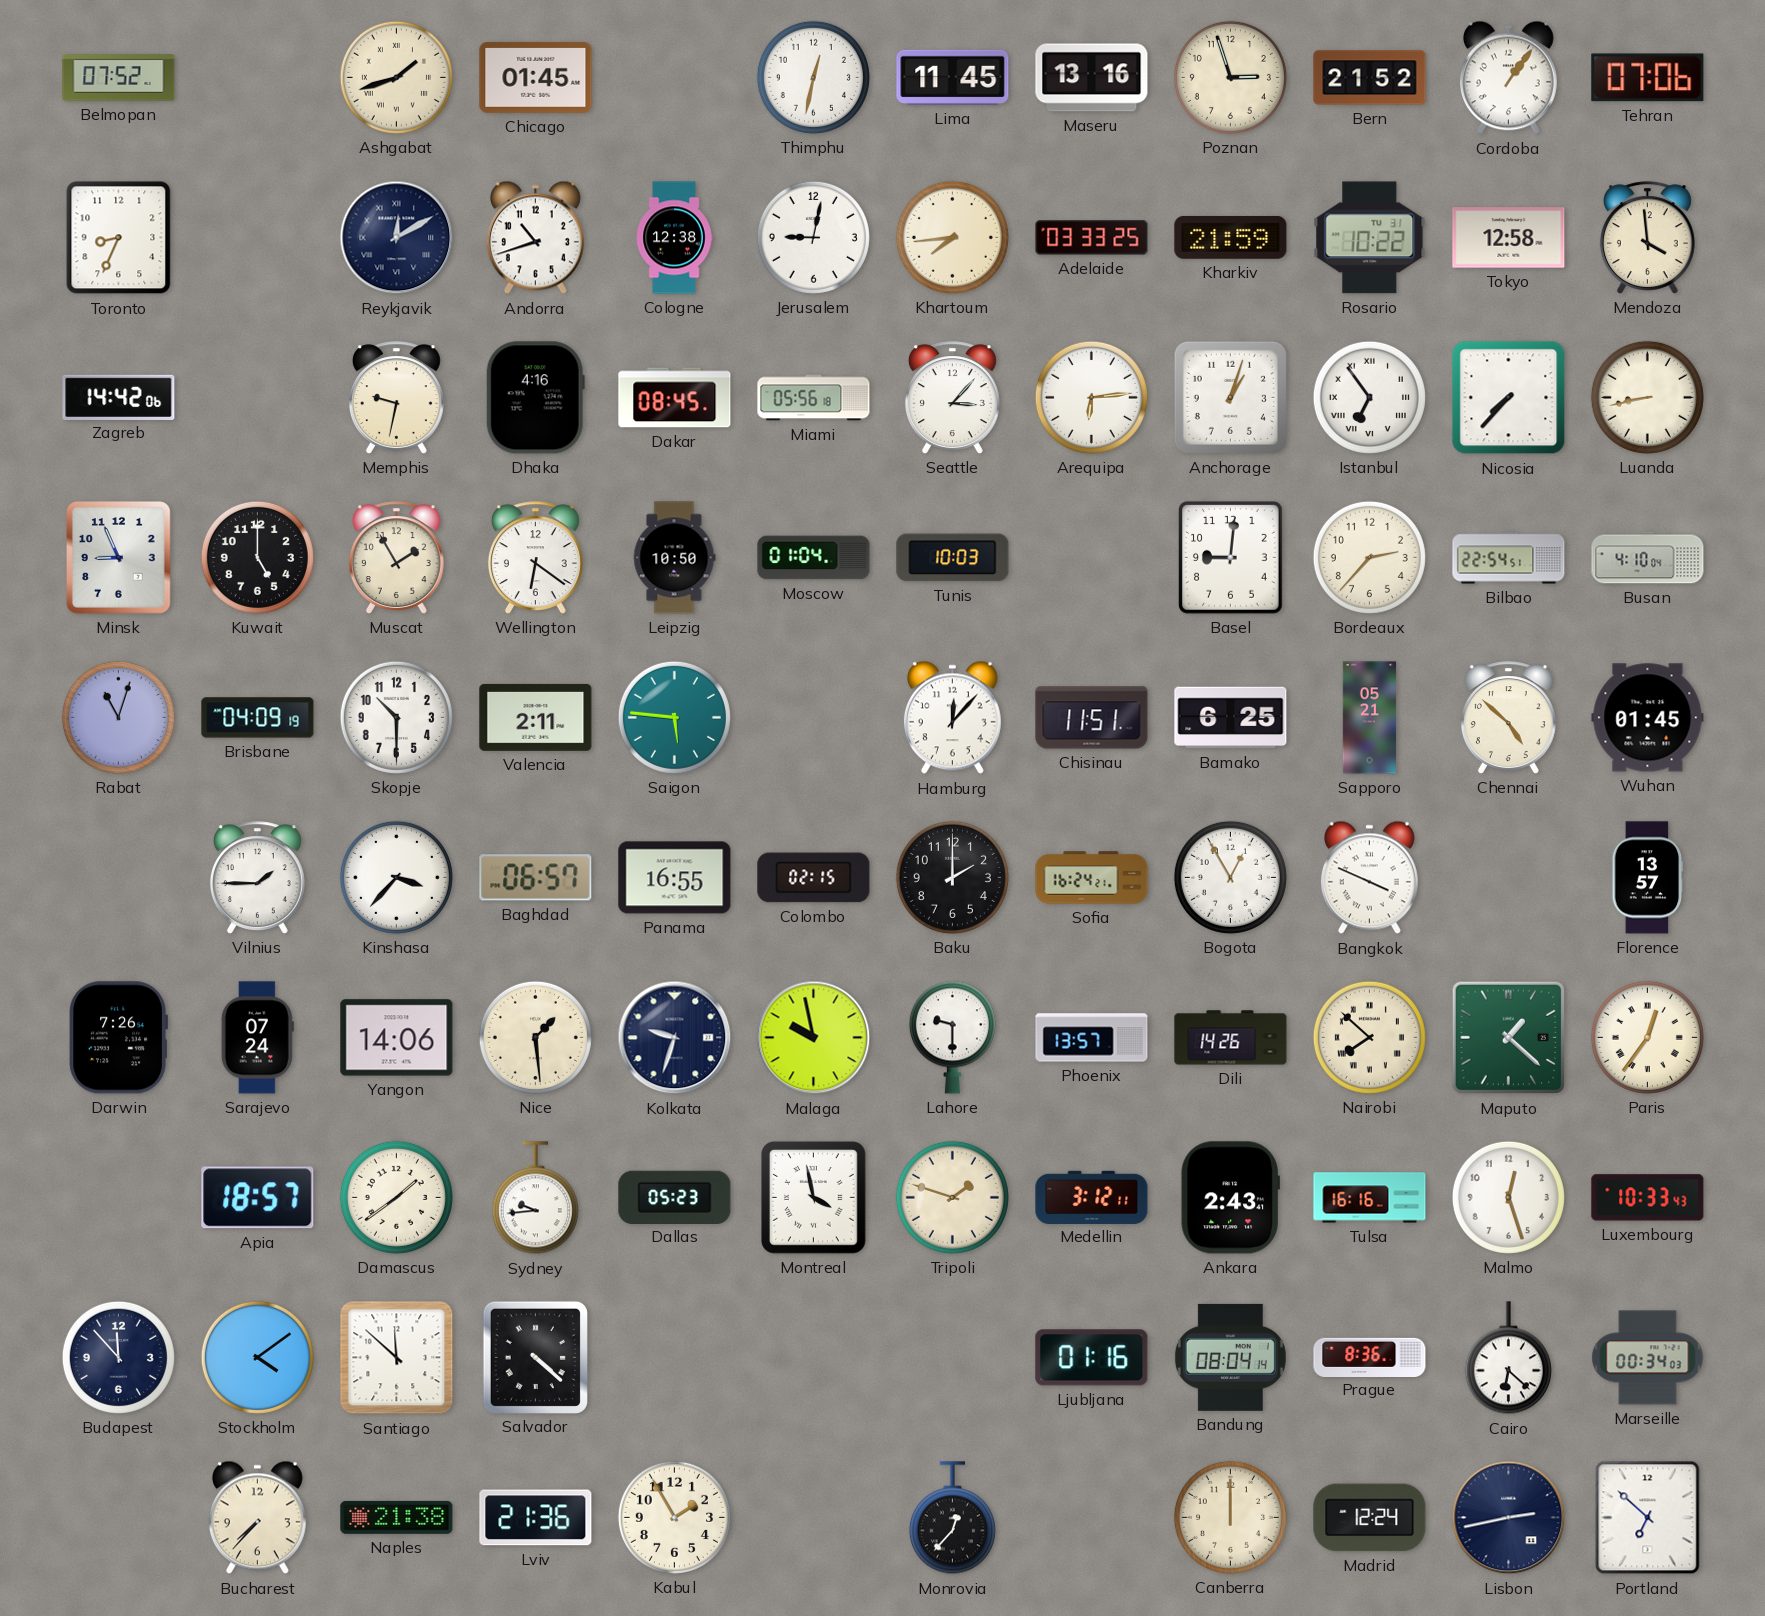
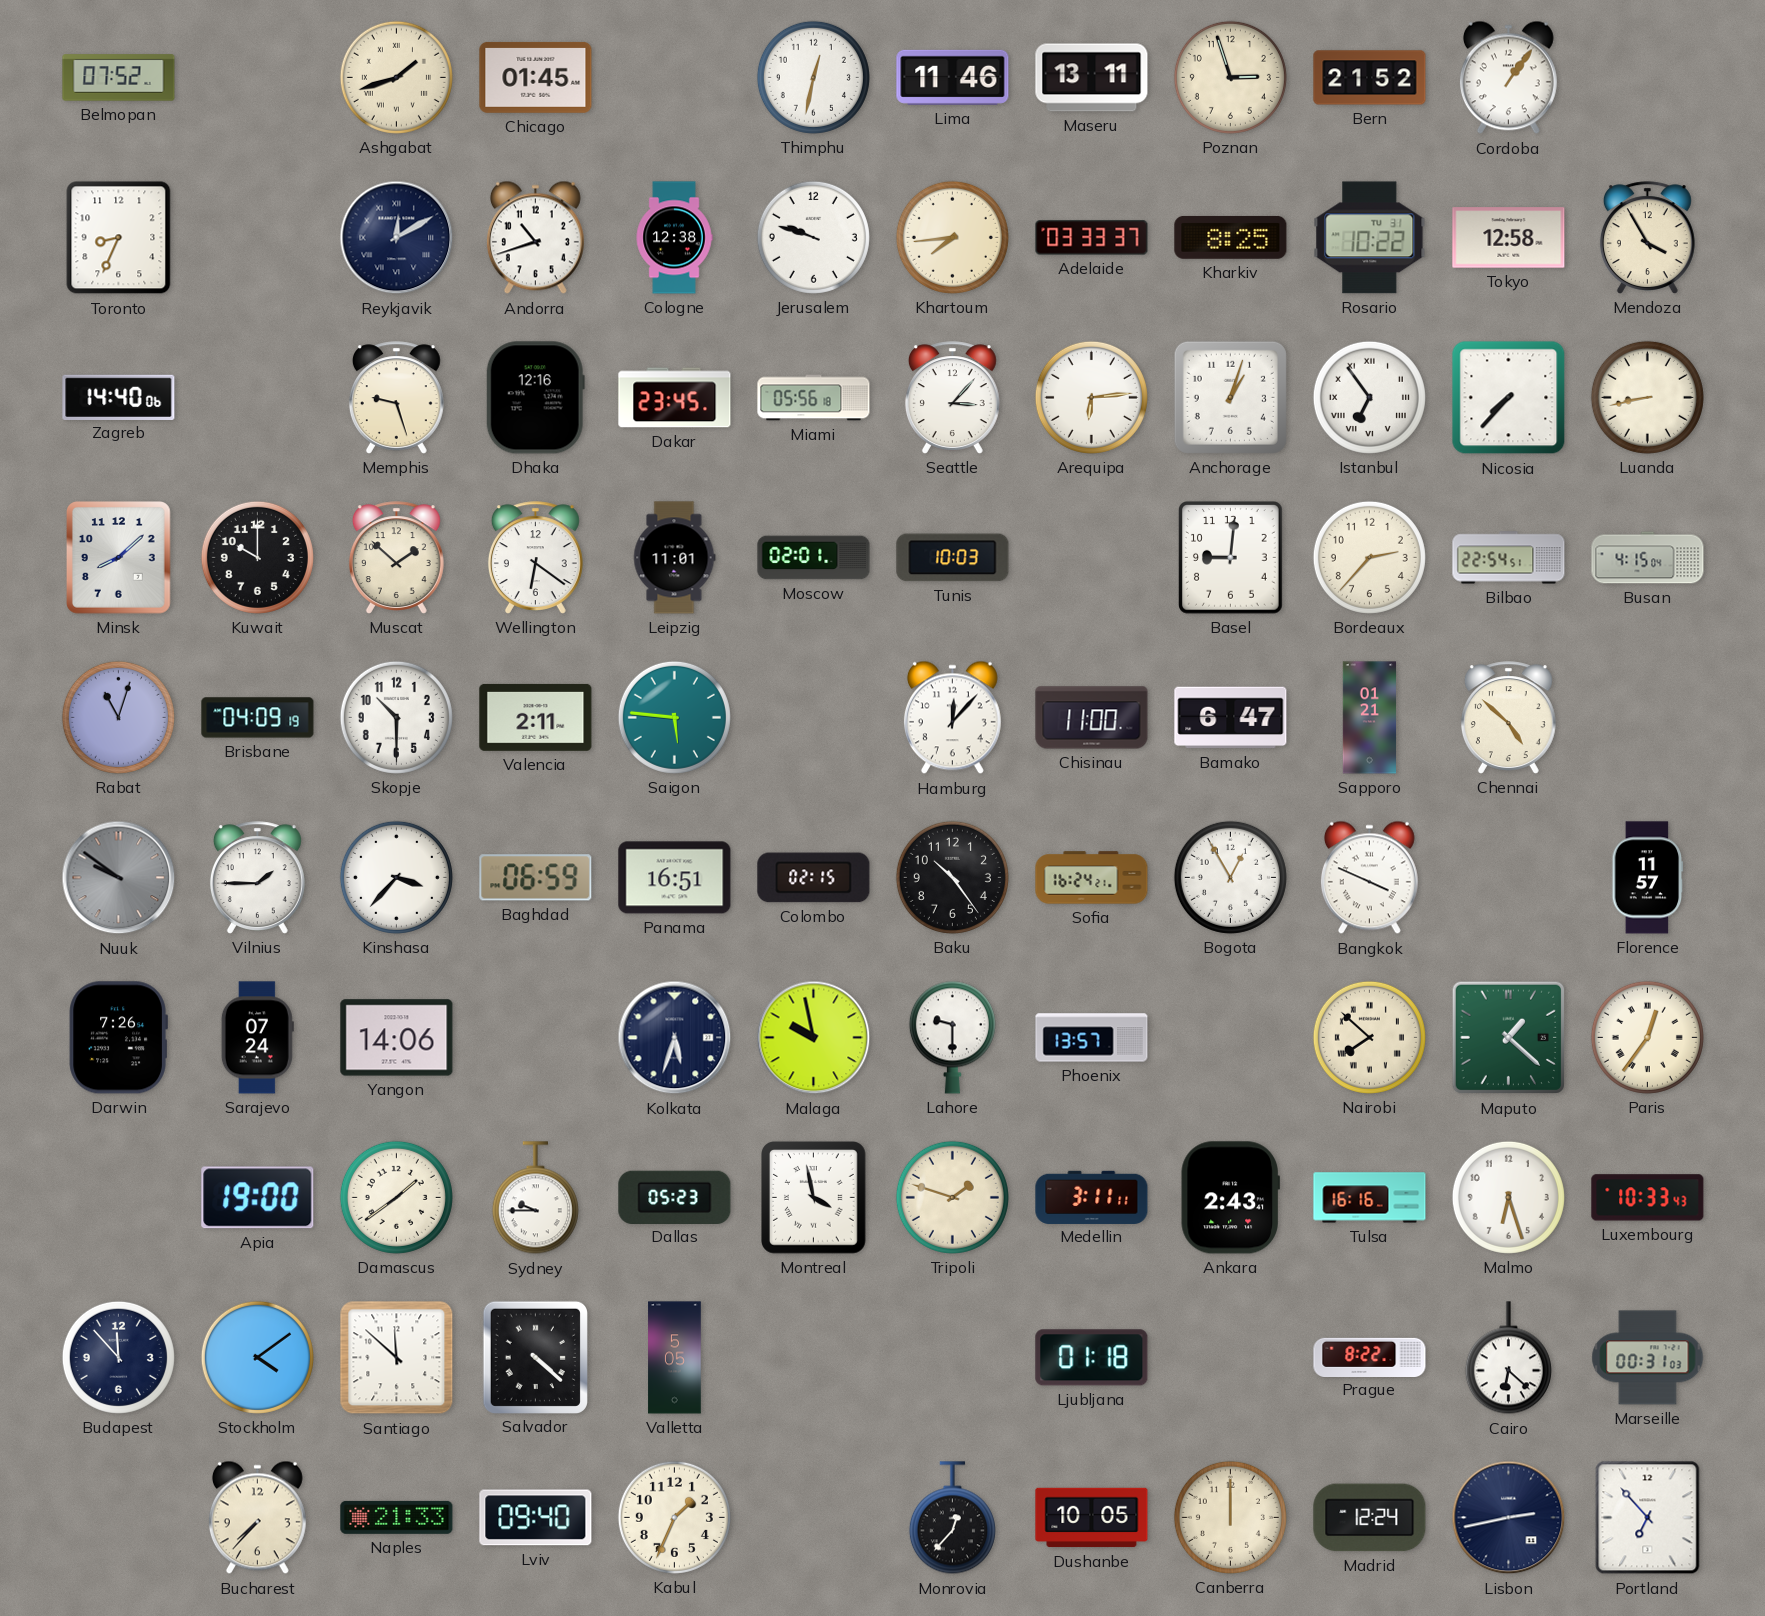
Lima: 11:45 -> 11:46 (953, 77)
Maseru: 13:16 -> 13:11 (1092, 78)
Tehran: 07:06 -> none (1648, 78)
Jerusalem: 9:02 -> 9:48 (813, 237)
Adelaide: 03:33:25 -> 03:33:37 (1092, 238)
Kharkiv: 21:59 -> 8:25 (1231, 237)
Mendoza: 3:59 -> 3:55 (1647, 238)
Zagreb: 14:42 -> 14:40 (119, 397)
Memphis: 9:32 -> 9:27 (396, 398)
Dhaka: 4:16 -> 12:16 (535, 398)
Dakar: 08:45 -> 23:45 (675, 398)
Minsk: 8:56 -> 8:08 (119, 558)
Kuwait: 5:00 -> 10:00 (257, 557)
Muscat: 1:55 -> 1:52 (396, 558)
Leipzig: 10:50 -> 11:01 (674, 558)
Moscow: 01:04 -> 02:01 (814, 558)
Busan: 4:10 -> 4:15 (1648, 558)
Chisinau: 11:51 -> 11:00 (1092, 718)
Bamako: 6:25 -> 6:47 (1231, 718)
Sapporo: 05:21 -> 01:21 (1370, 718)
Wuhan: 01:45 -> none (1648, 718)
Nuuk: none -> 9:51 (119, 878)
Baghdad: 06:57 -> 06:59 (536, 878)
Panama: 16:55 -> 16:51 (675, 878)
Baku: 2:00 -> 10:24 (952, 877)
Florence: 13:57 -> 11:57 (1648, 878)
Nice: 1:29 -> none (535, 1037)
Kolkata: 9:33 -> 5:33 (675, 1038)
Dili: 14:26 -> none (1231, 1038)
Apia: 18:57 -> 19:00 (258, 1198)
Sydney: 9:44 -> 9:45 (535, 1198)
Medellin: 3:12 -> 3:11 (1092, 1197)
Malmo: 12:27 -> 6:27 (1508, 1197)
Valletta: none -> 5:05 (675, 1358)
Ljubljana: 01:16 -> 01:18 (1092, 1358)
Bandung: 08:04 -> none (1230, 1357)
Prague: 8:36 -> 8:22 (1370, 1357)
Marseille: 00:34 -> 00:31 (1648, 1358)
Naples: 21:38 -> 21:33 (397, 1517)
Lviv: 21:36 -> 09:40 (536, 1518)
Kabul: 1:55 -> 1:34 (674, 1517)
Dushanbe: none -> 10:05 (1092, 1518)
Portland: 6:52 -> 6:53 (1648, 1518)
